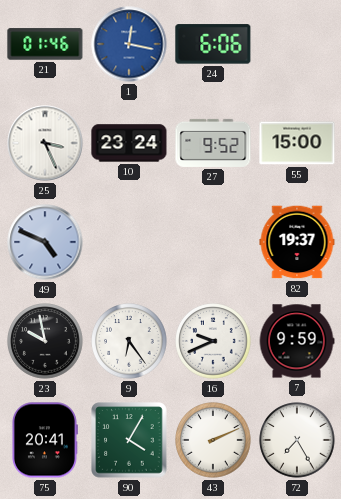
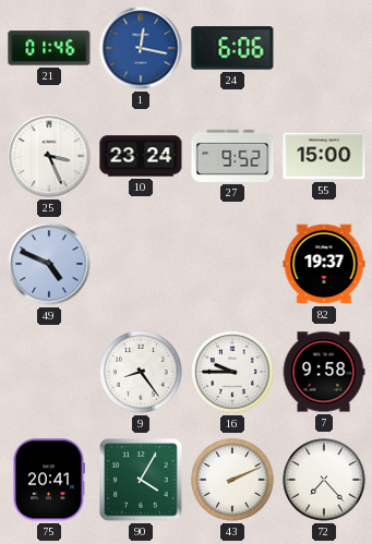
23: 9:58 -> none (45, 341)
9: 6:24 -> 8:24 (141, 372)
16: 9:41 -> 9:45 (232, 372)
7: 9:59 -> 9:58 (324, 372)
72: 7:25 -> 7:23 (324, 480)
